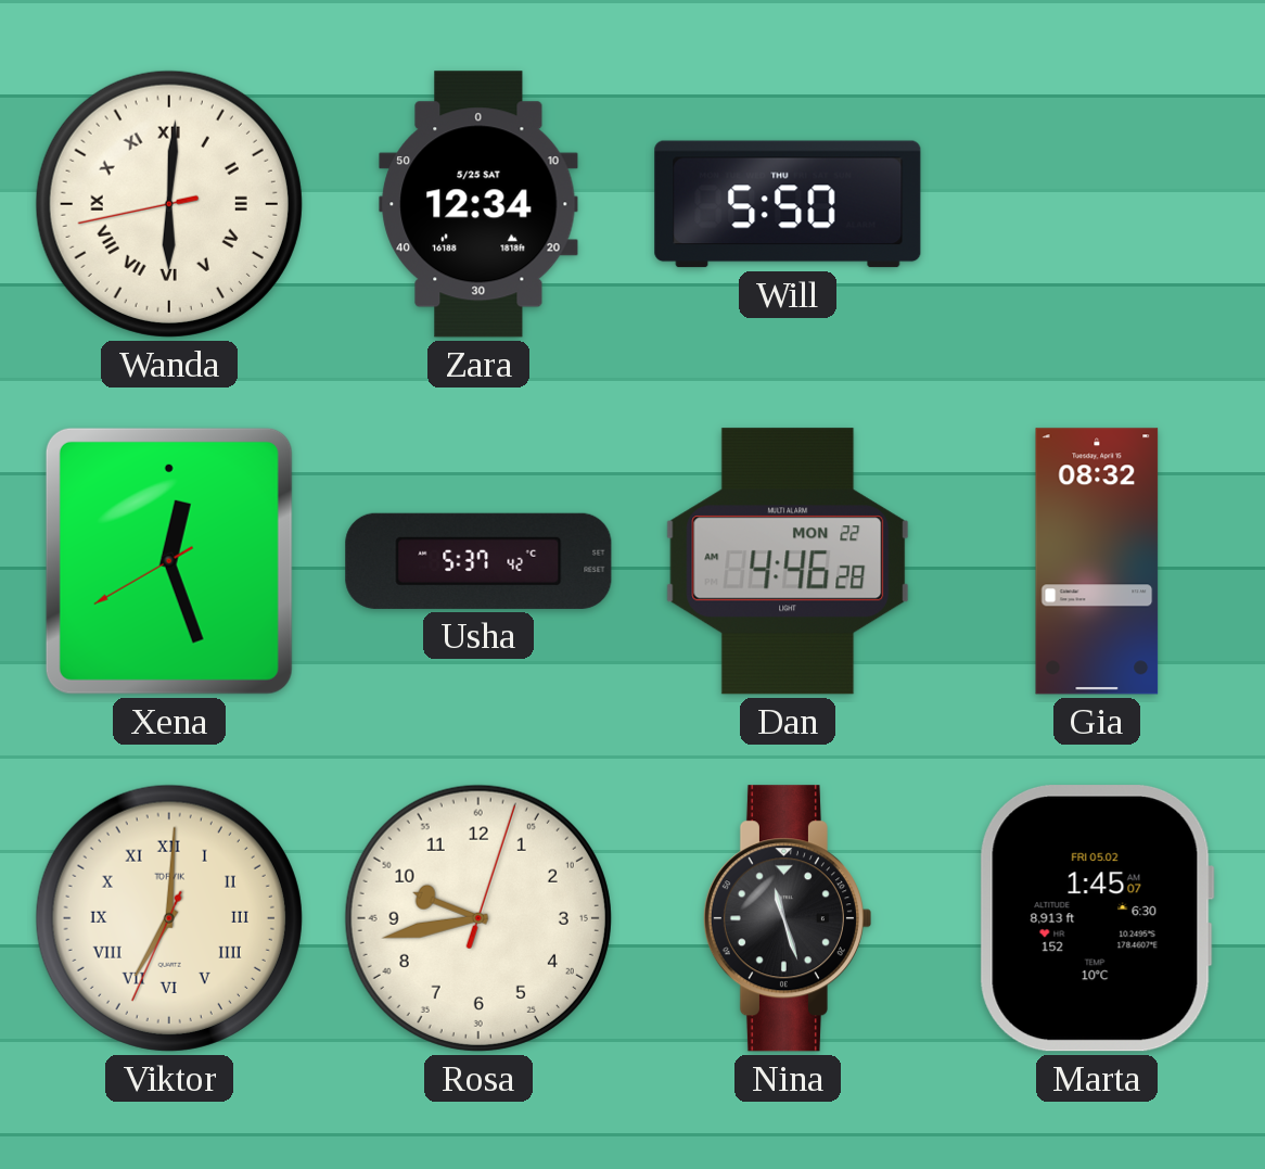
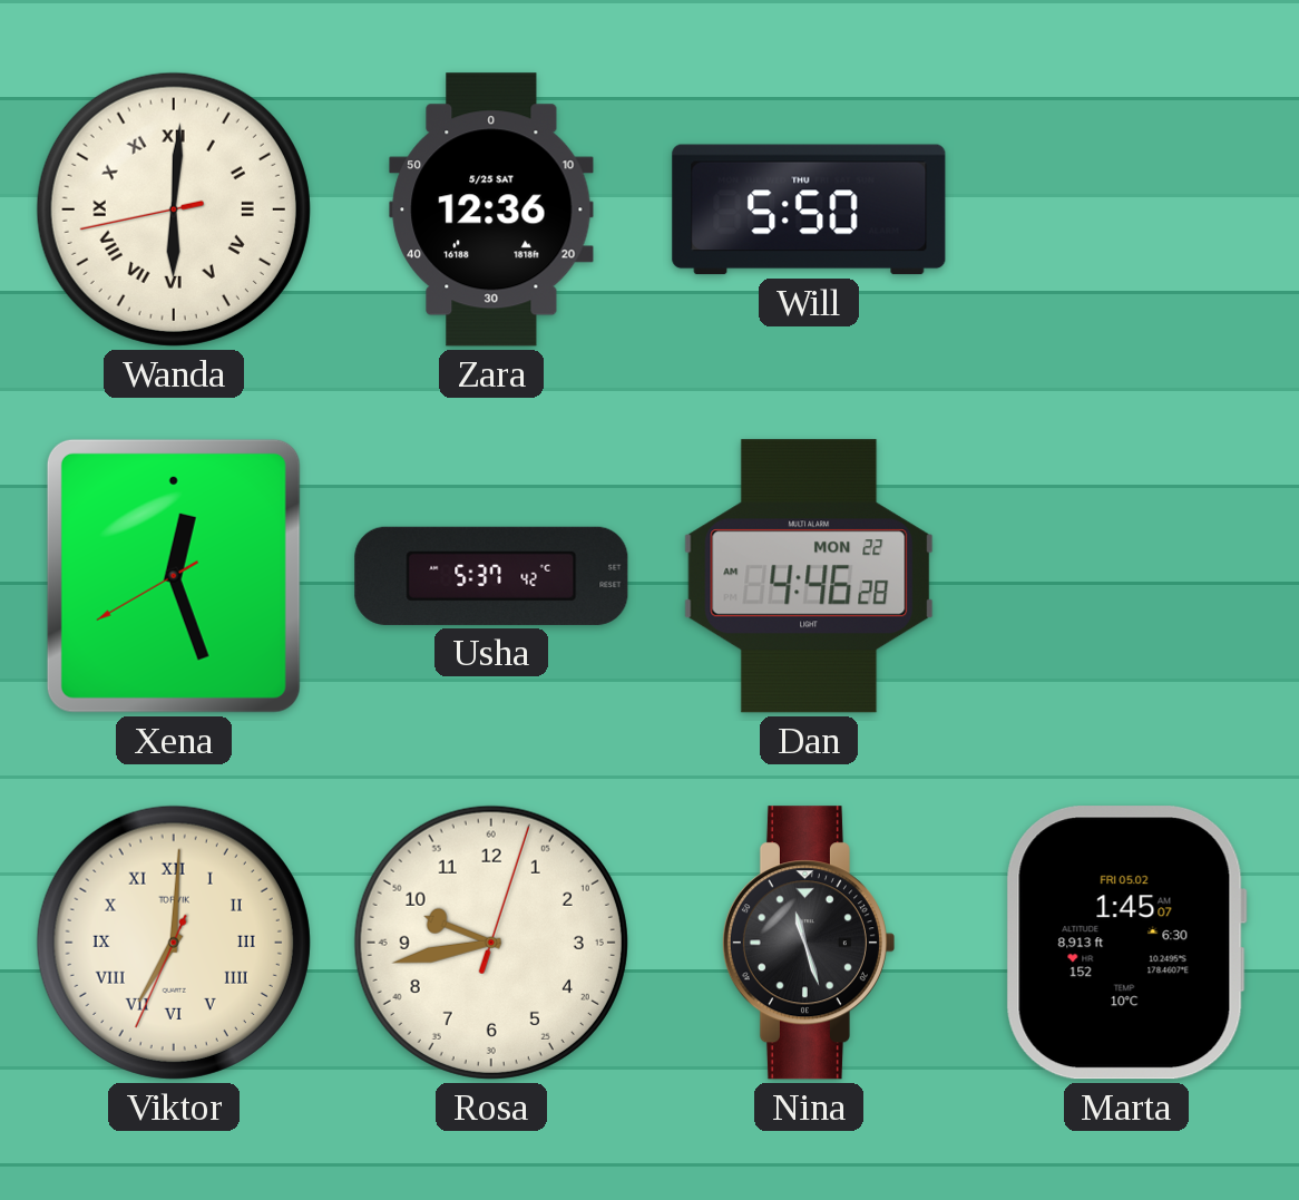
Zara: 12:34 -> 12:36 (491, 209)
Gia: 08:32 -> none (1097, 561)
